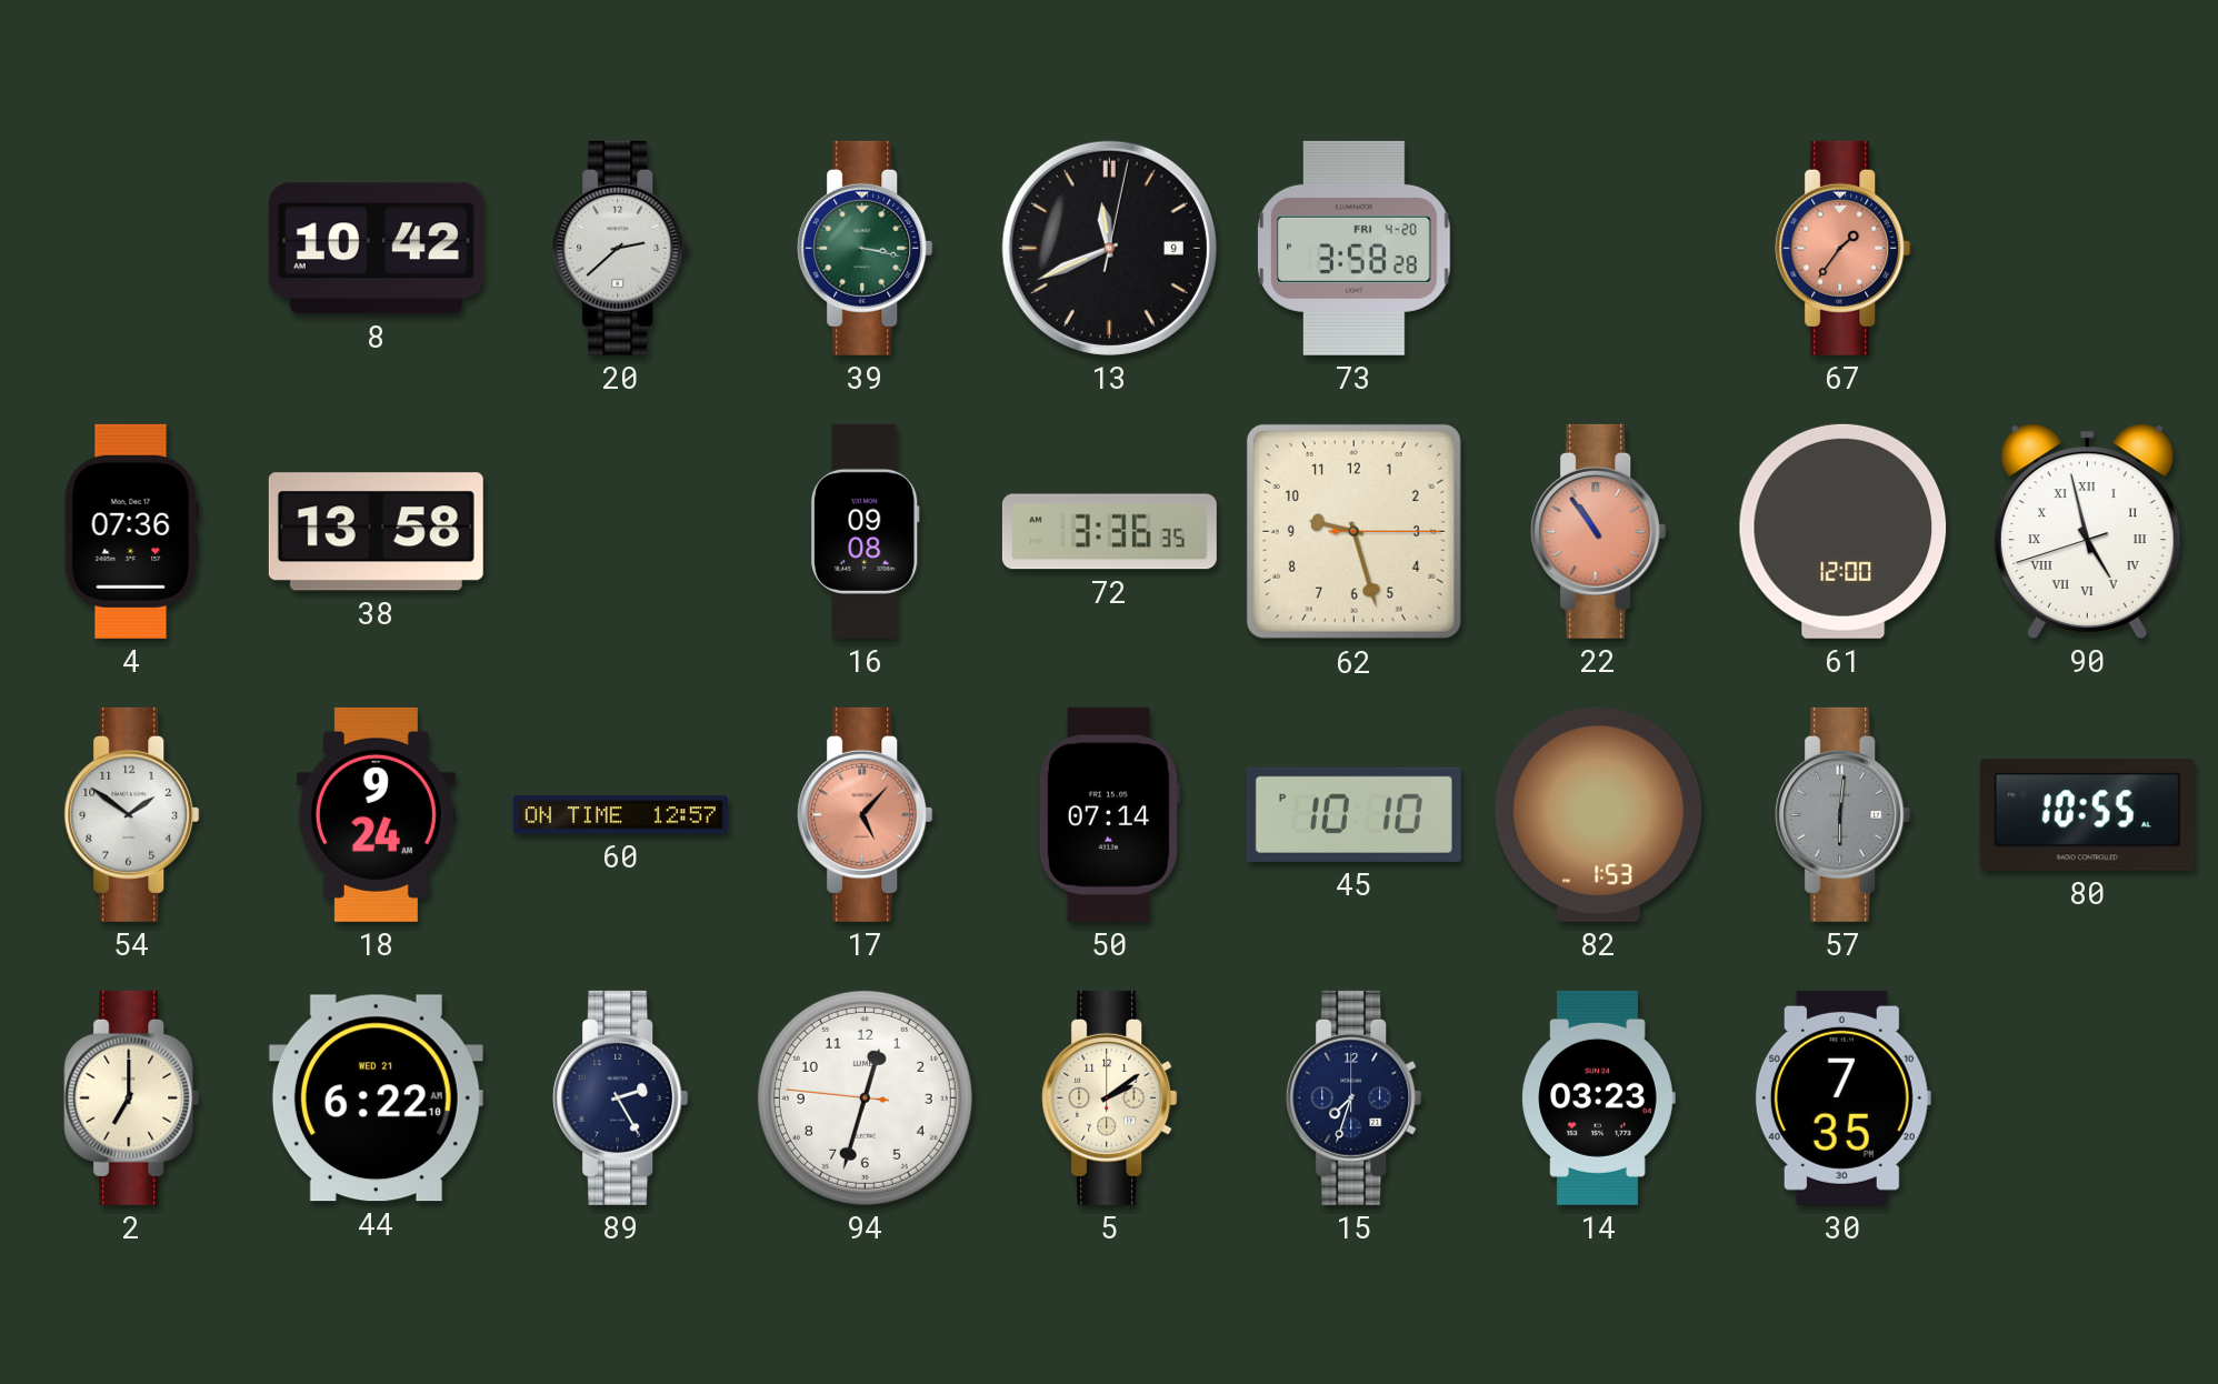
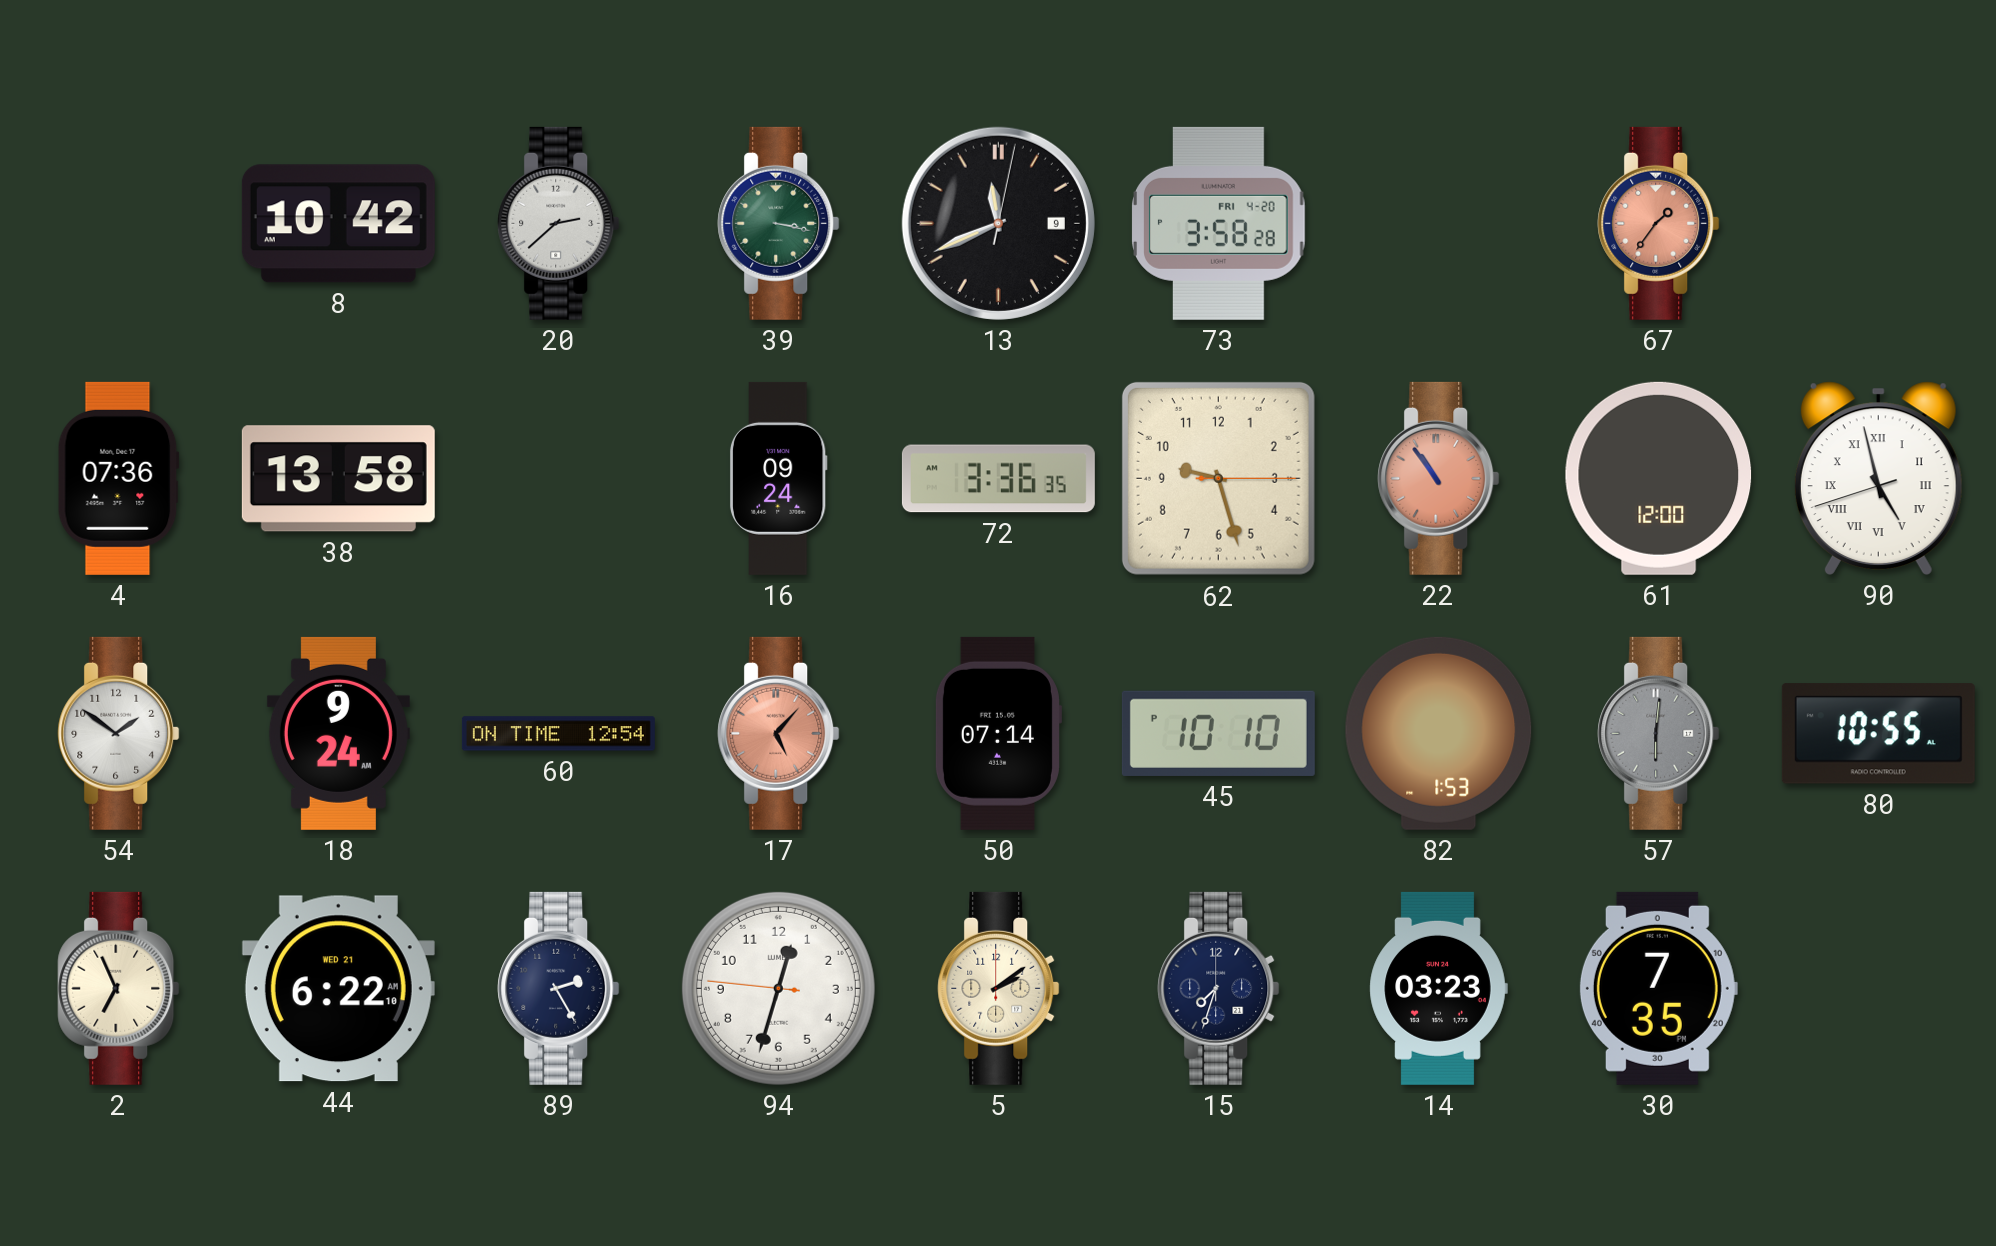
16: 09:08 -> 09:24 (778, 478)
60: 12:57 -> 12:54 (558, 734)
2: 7:00 -> 6:56 (119, 988)
